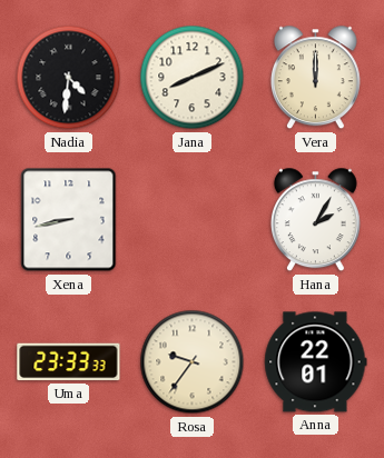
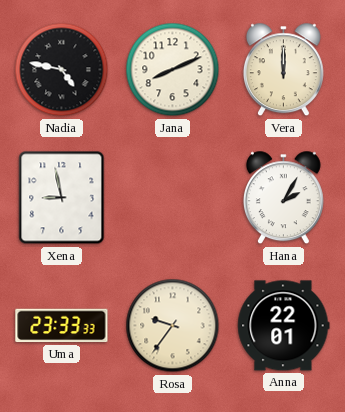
Nadia: 4:31 -> 4:47 (62, 70)
Xena: 8:43 -> 8:58 (62, 198)
